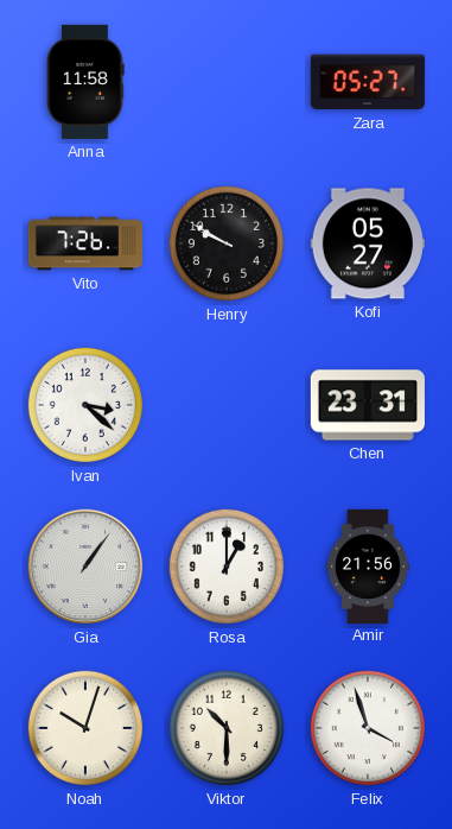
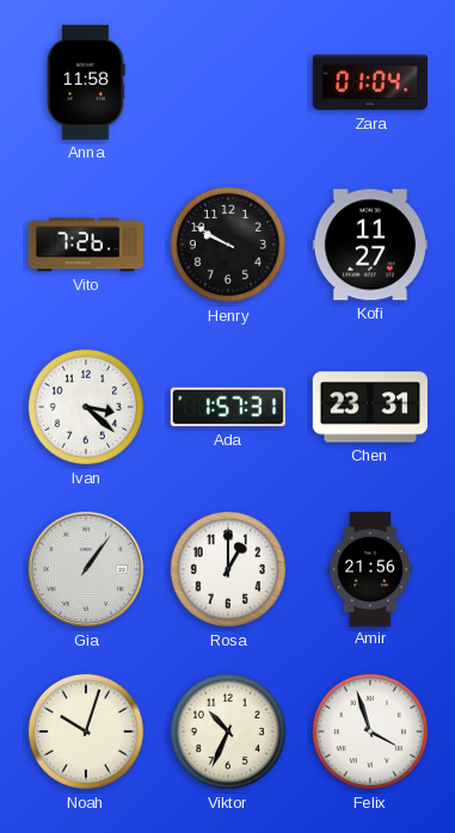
Zara: 05:27 -> 01:04 (370, 82)
Kofi: 05:27 -> 11:27 (370, 245)
Ada: none -> 1:57 (227, 407)
Viktor: 10:30 -> 10:34 (228, 732)
